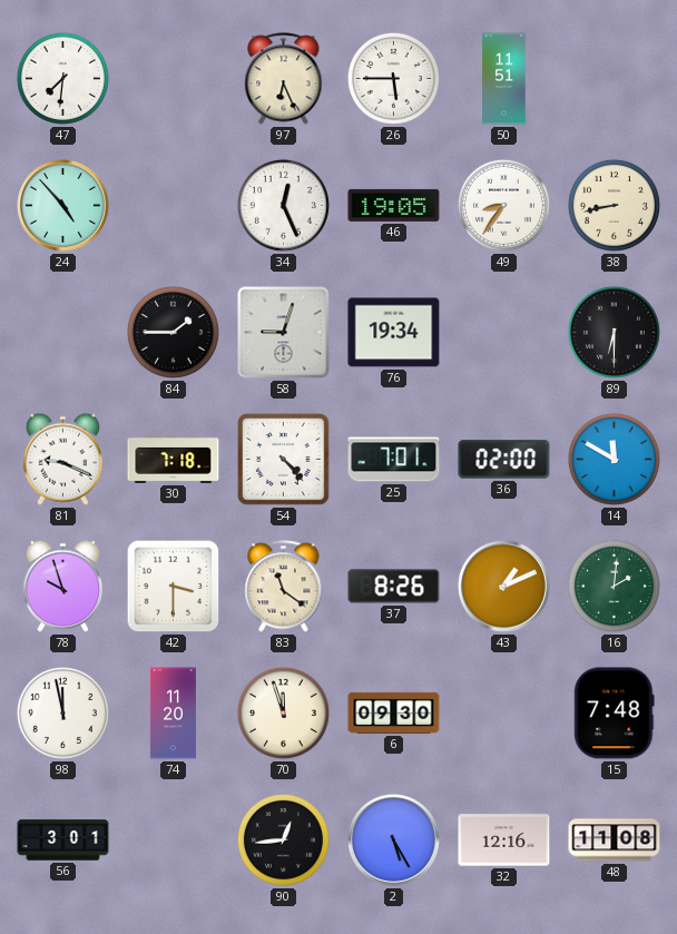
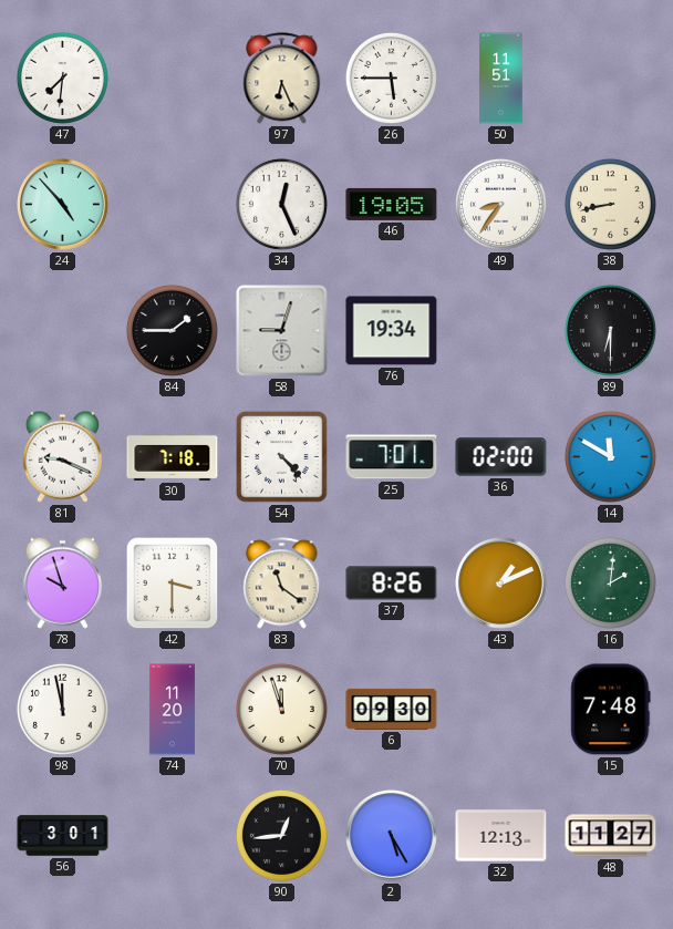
32: 12:16 -> 12:13 (501, 836)
48: 11:08 -> 11:27 (611, 836)
